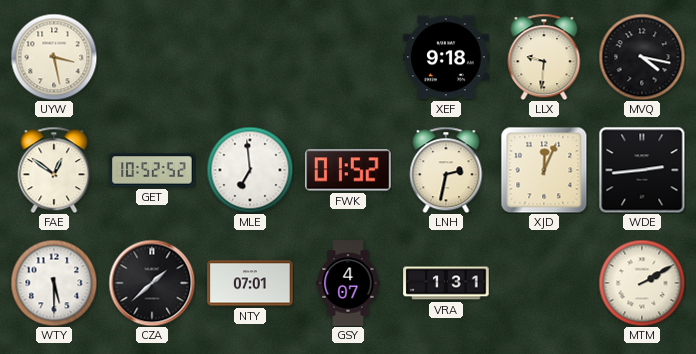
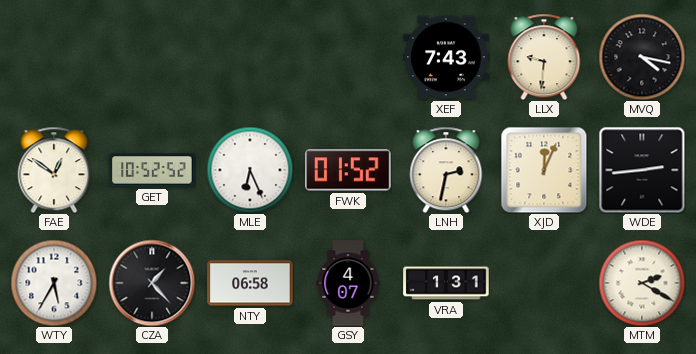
UYW: 3:28 -> none (54, 57)
XEF: 9:18 -> 7:43 (446, 57)
MLE: 6:59 -> 6:26 (250, 170)
WTY: 5:30 -> 5:35 (54, 283)
CZA: 1:38 -> 1:23 (152, 283)
NTY: 07:01 -> 06:58 (250, 283)
MTM: 2:10 -> 2:20 (642, 283)
